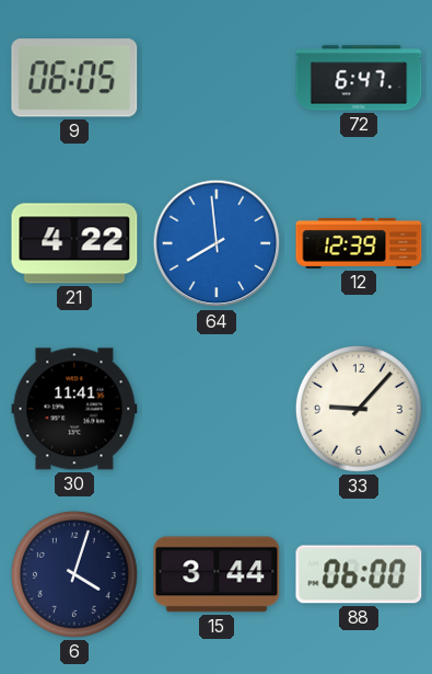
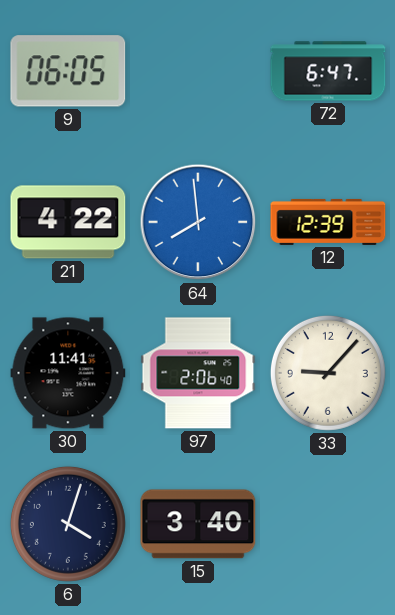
97: none -> 2:06 (198, 373)
15: 3:44 -> 3:40 (198, 524)
88: 06:00 -> none (359, 574)
